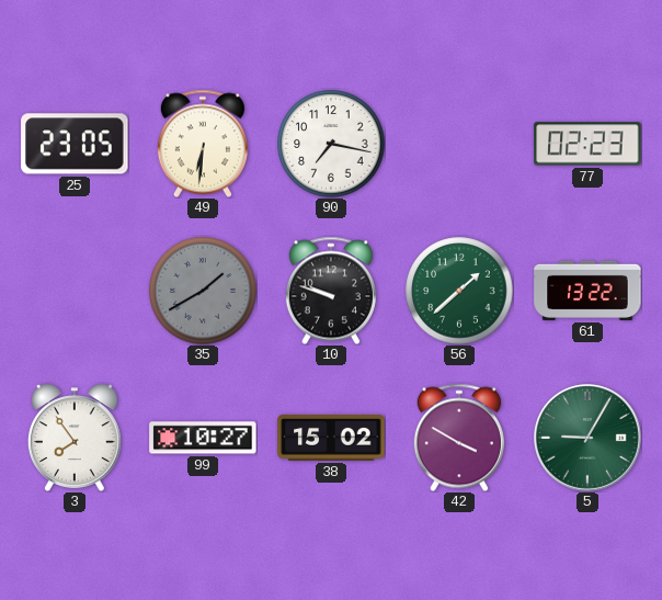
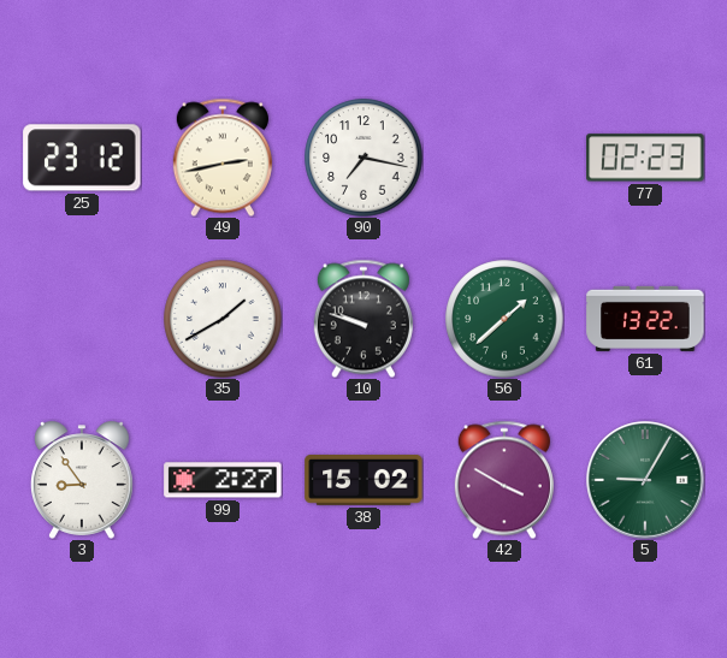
25: 23:05 -> 23:12 (82, 158)
49: 6:31 -> 2:43 (223, 158)
35 dial: grey -> white (223, 319)
3: 7:54 -> 8:54 (82, 480)
99: 10:27 -> 2:27 (223, 480)
